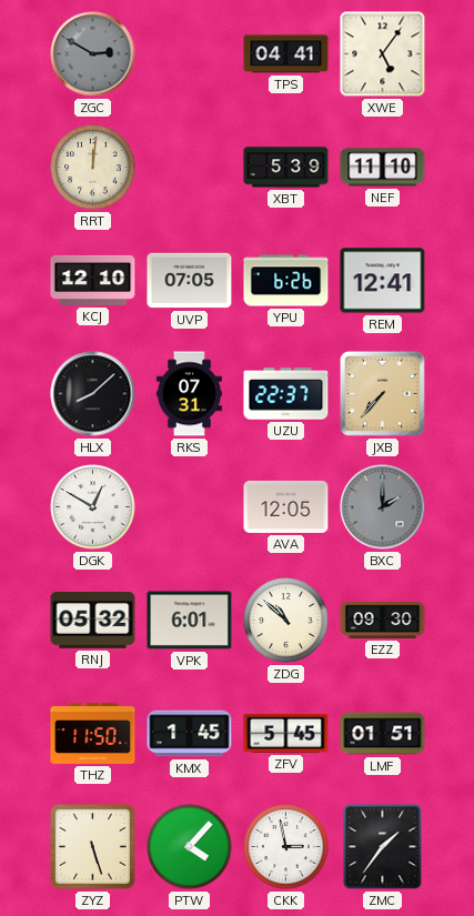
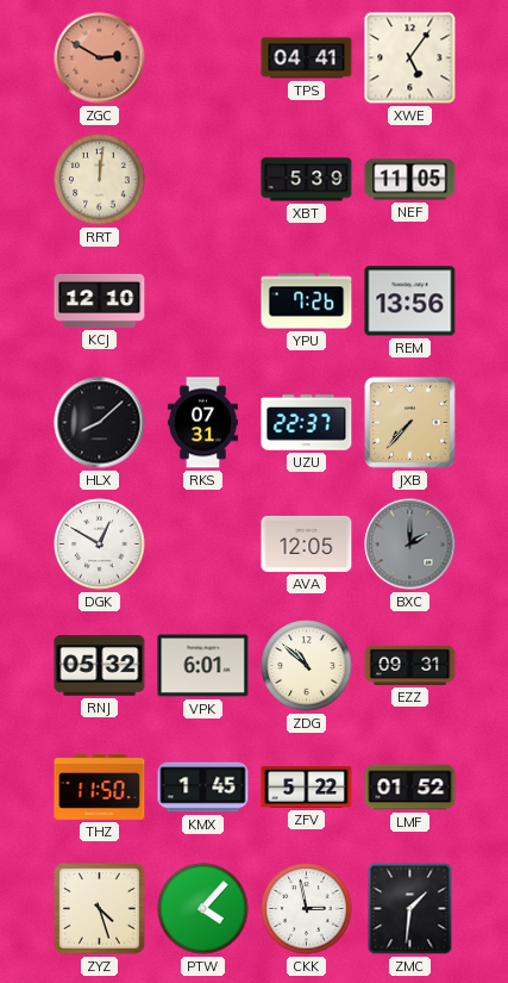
ZGC dial: grey -> salmon (100, 58)
NEF: 11:10 -> 11:05 (410, 180)
UVP: 07:05 -> none (190, 281)
YPU: 6:26 -> 7:26 (307, 301)
REM: 12:41 -> 13:56 (410, 301)
EZZ: 09:30 -> 09:31 (410, 665)
ZFV: 5:45 -> 5:22 (307, 786)
LMF: 01:51 -> 01:52 (410, 788)
ZYZ: 5:27 -> 4:27 (100, 909)
ZMC: 1:36 -> 1:31 (410, 909)
